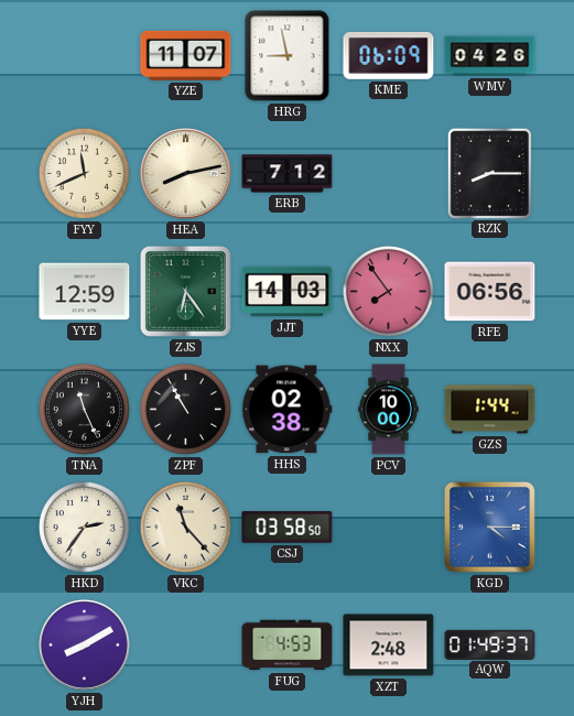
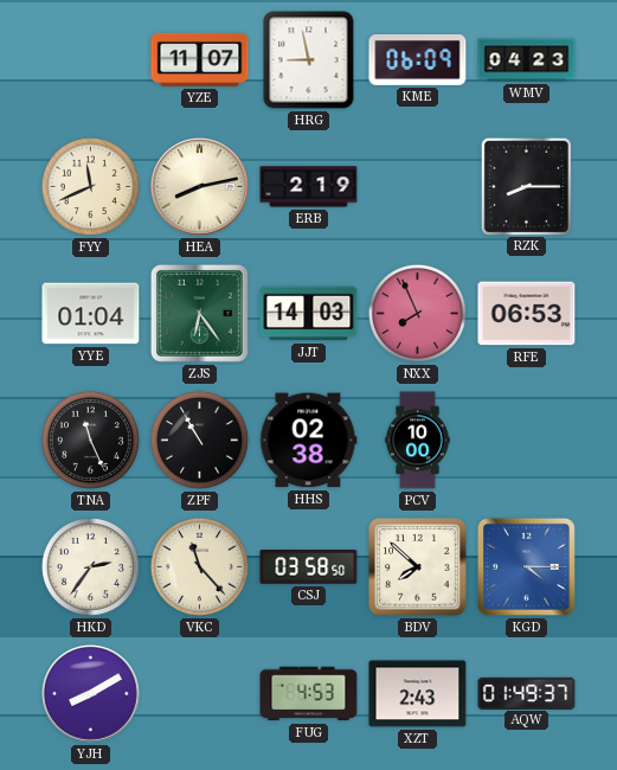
WMV: 04:26 -> 04:23 (527, 60)
ERB: 7:12 -> 2:19 (309, 187)
YYE: 12:59 -> 01:04 (91, 314)
NXX: 7:54 -> 7:56 (417, 313)
RFE: 06:56 -> 06:53 (527, 314)
GZS: 1:44 -> none (490, 410)
BDV: none -> 7:52 (418, 567)
XZT: 2:48 -> 2:43 (418, 694)
